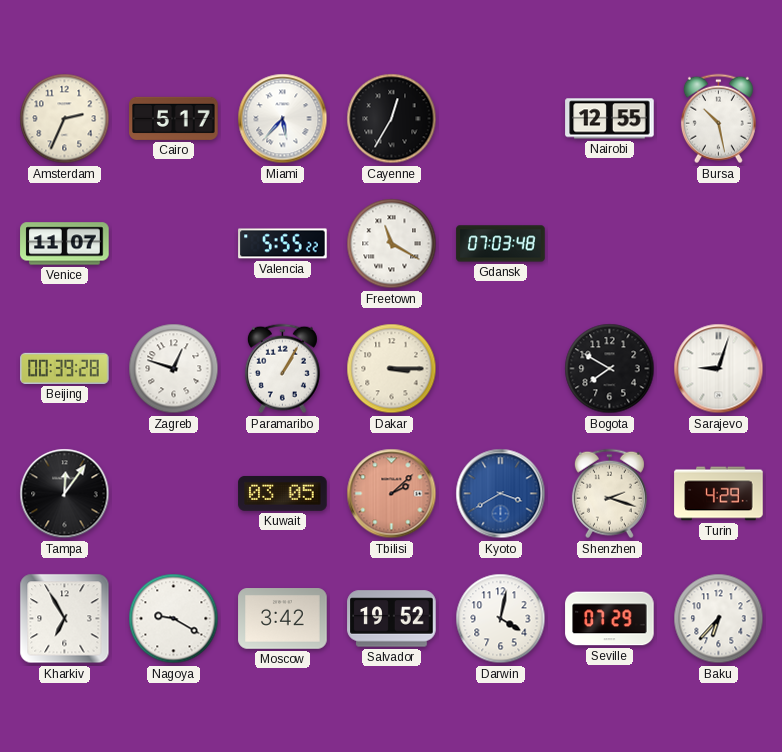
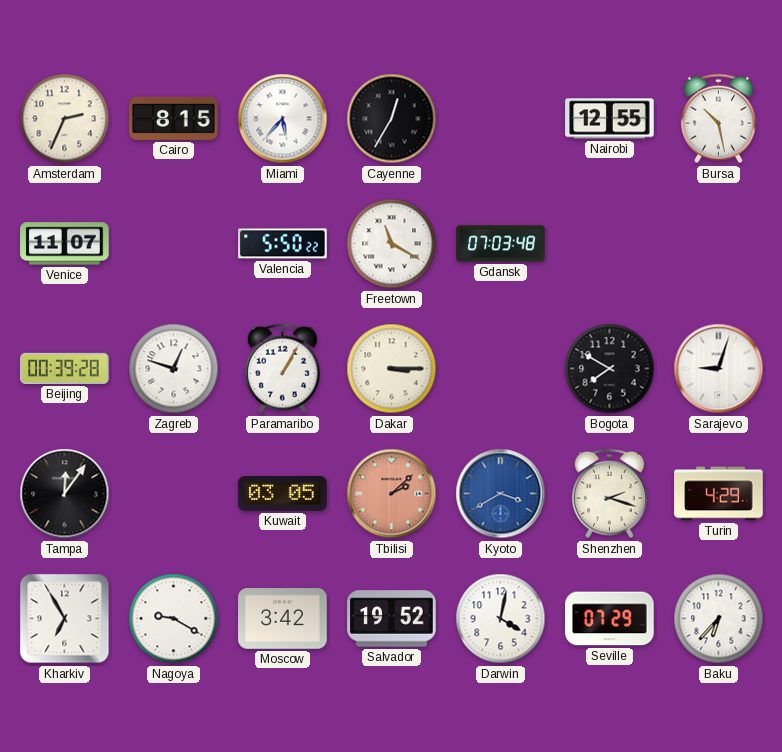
Cairo: 5:17 -> 8:15 (174, 118)
Valencia: 5:55 -> 5:50 (283, 244)
